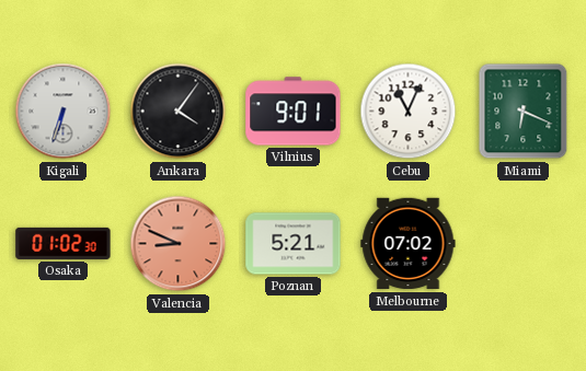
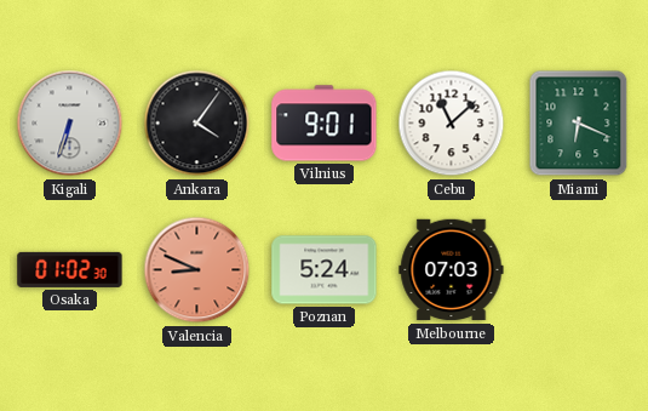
Cebu: 11:04 -> 11:08 (452, 124)
Poznan: 5:21 -> 5:24 (325, 270)
Melbourne: 07:02 -> 07:03 (452, 270)
